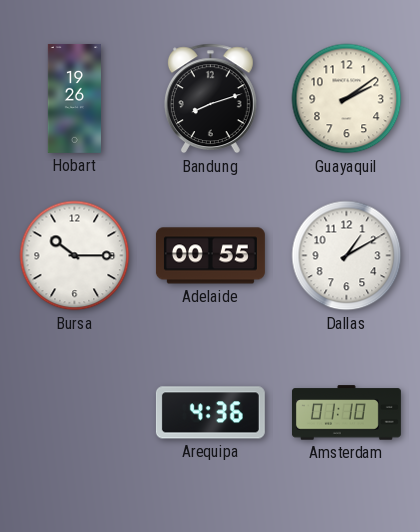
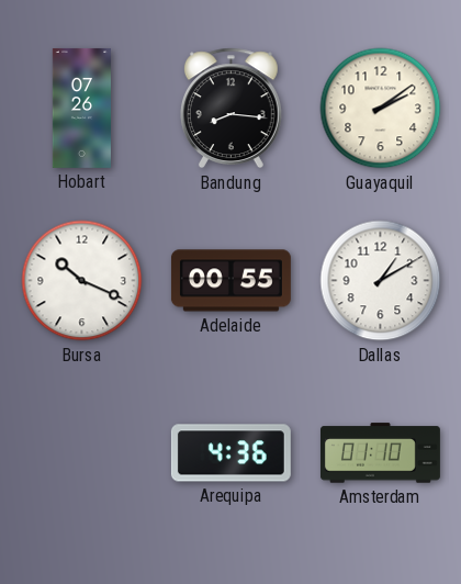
Hobart: 19:26 -> 07:26 (81, 108)
Bandung: 8:12 -> 8:16 (231, 109)
Bursa: 10:15 -> 10:19 (82, 281)
